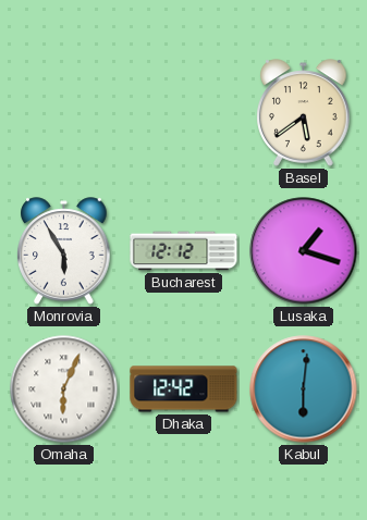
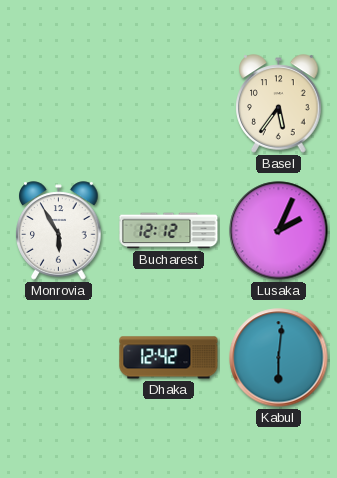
Basel: 5:39 -> 5:36 (279, 104)
Lusaka: 1:18 -> 2:04 (279, 231)
Omaha: 6:04 -> none (64, 389)
